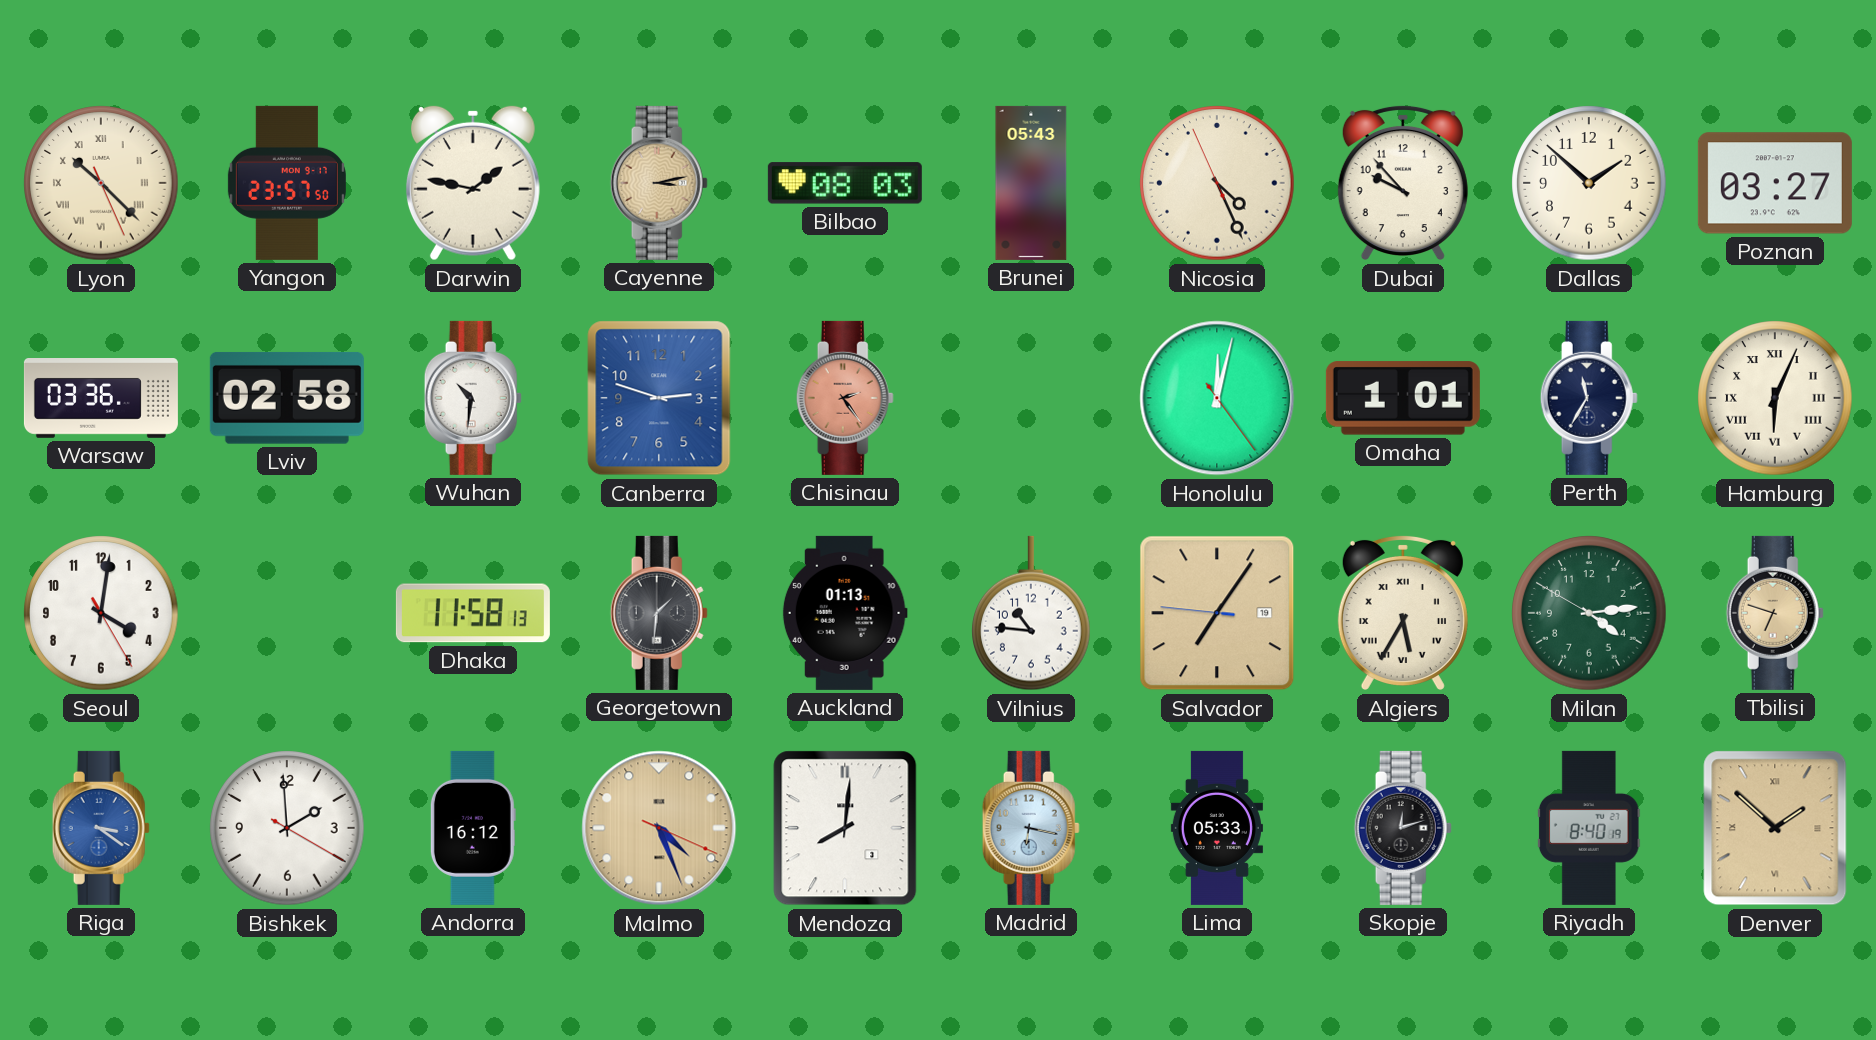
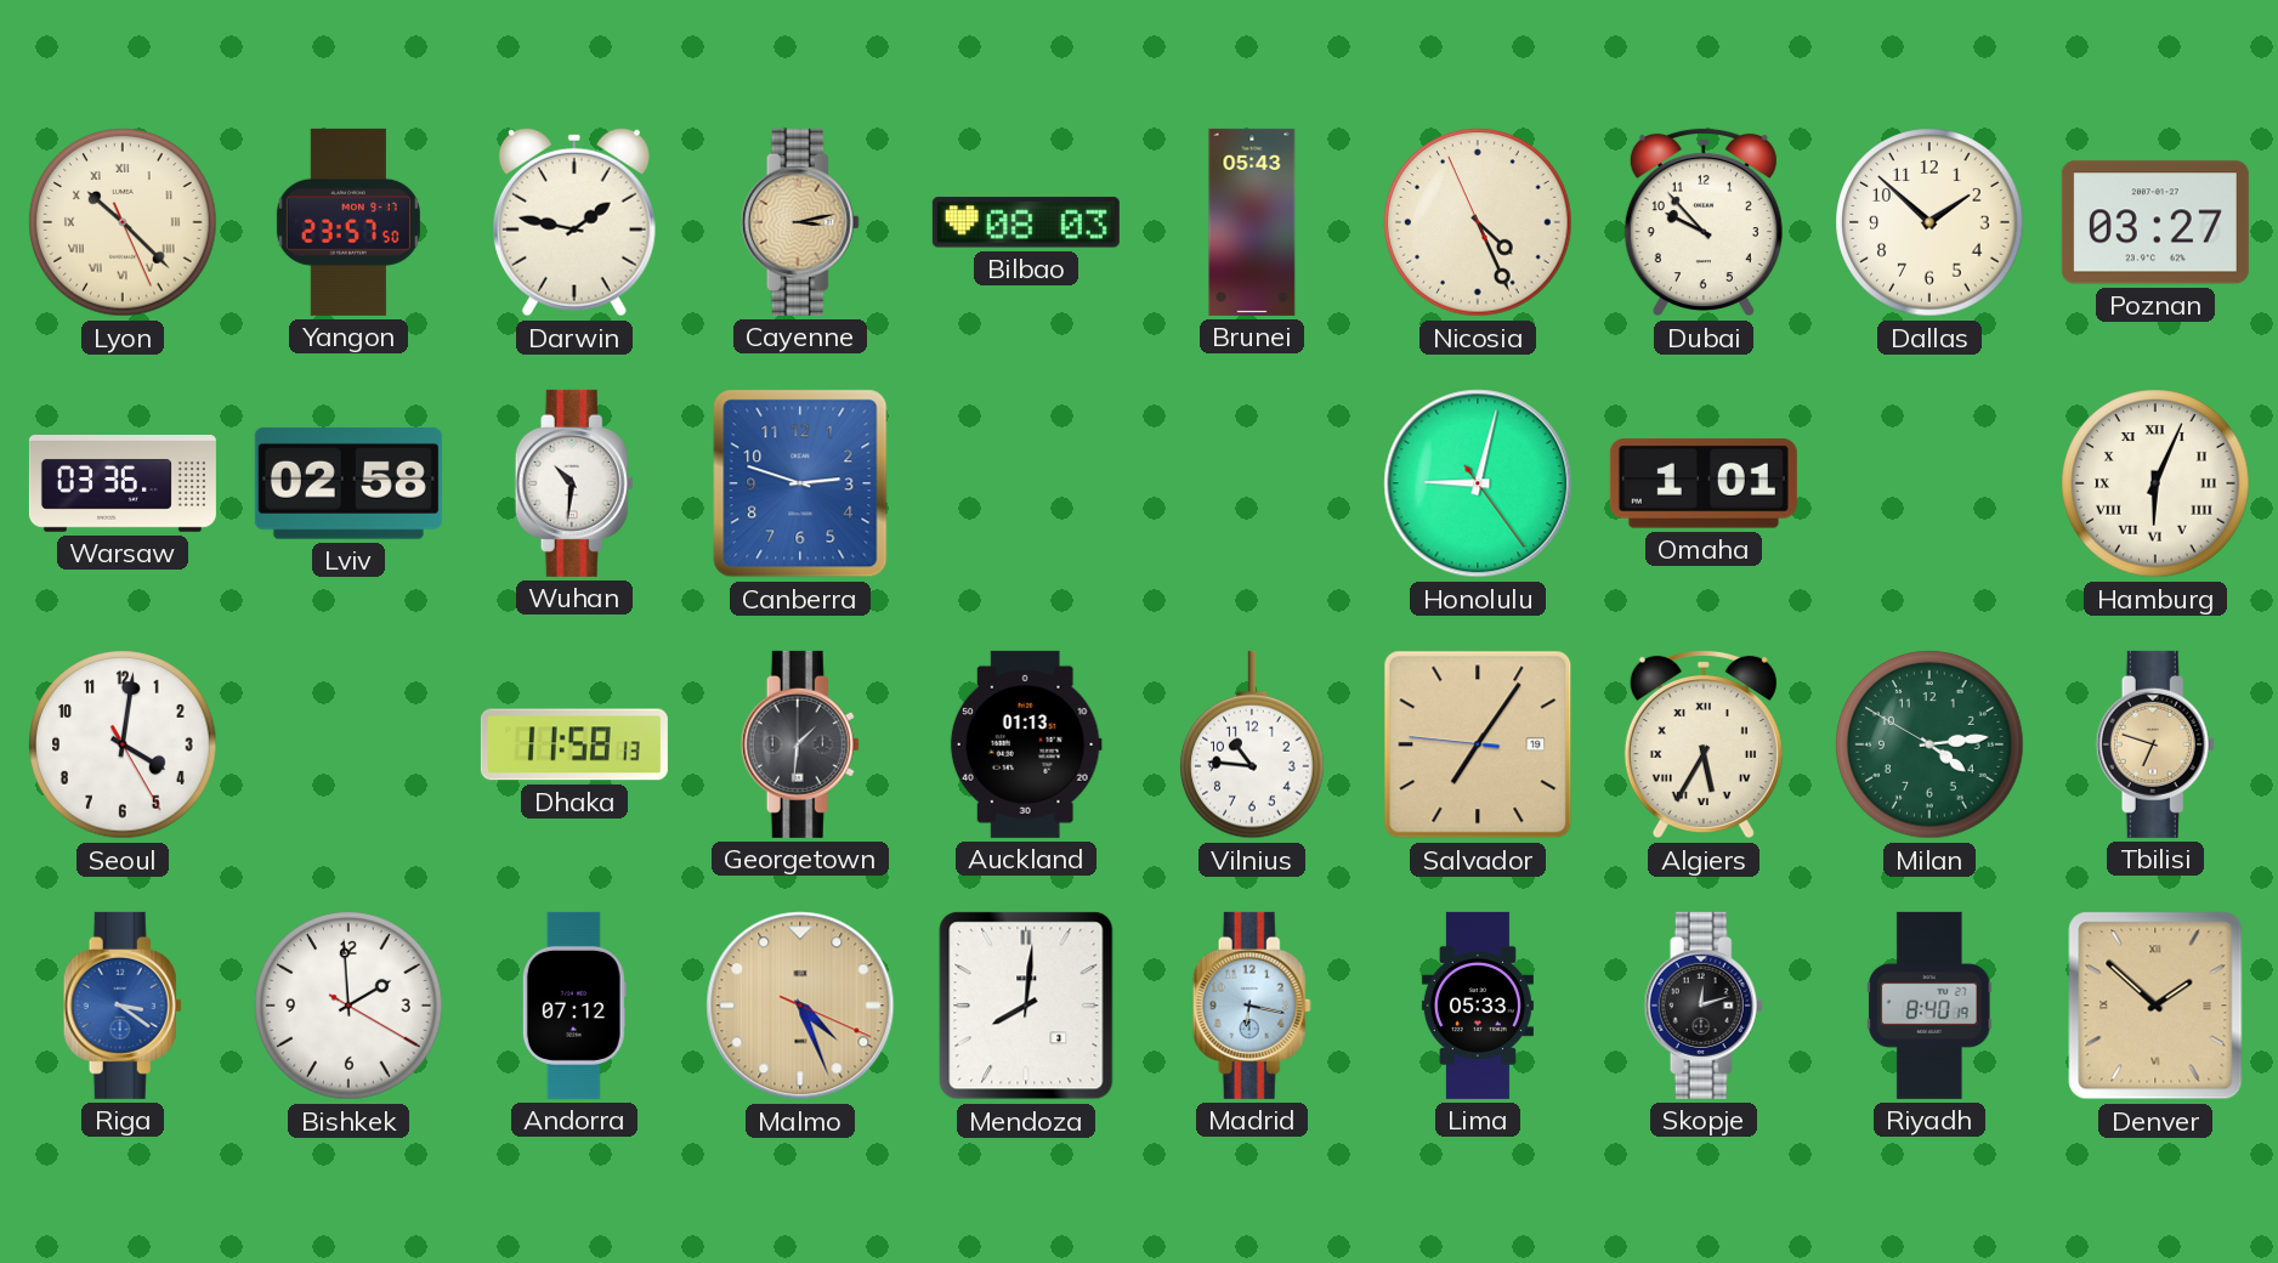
Chisinau: 2:24 -> none (845, 398)
Honolulu: 12:02 -> 9:02 (1478, 483)
Perth: 11:35 -> none (1589, 398)
Andorra: 16:12 -> 07:12 (574, 1006)
